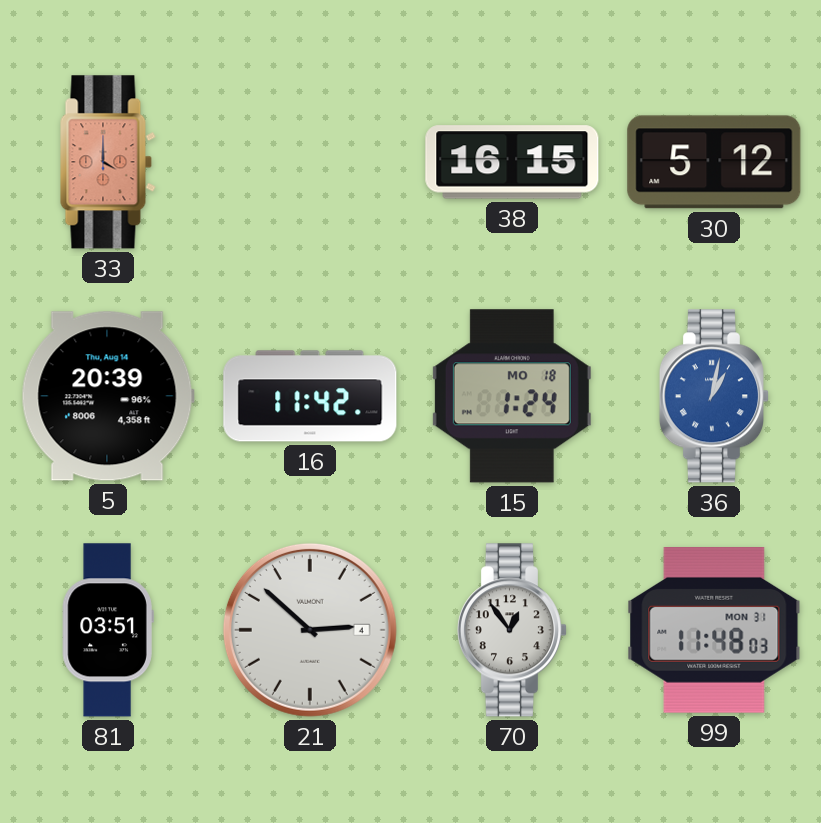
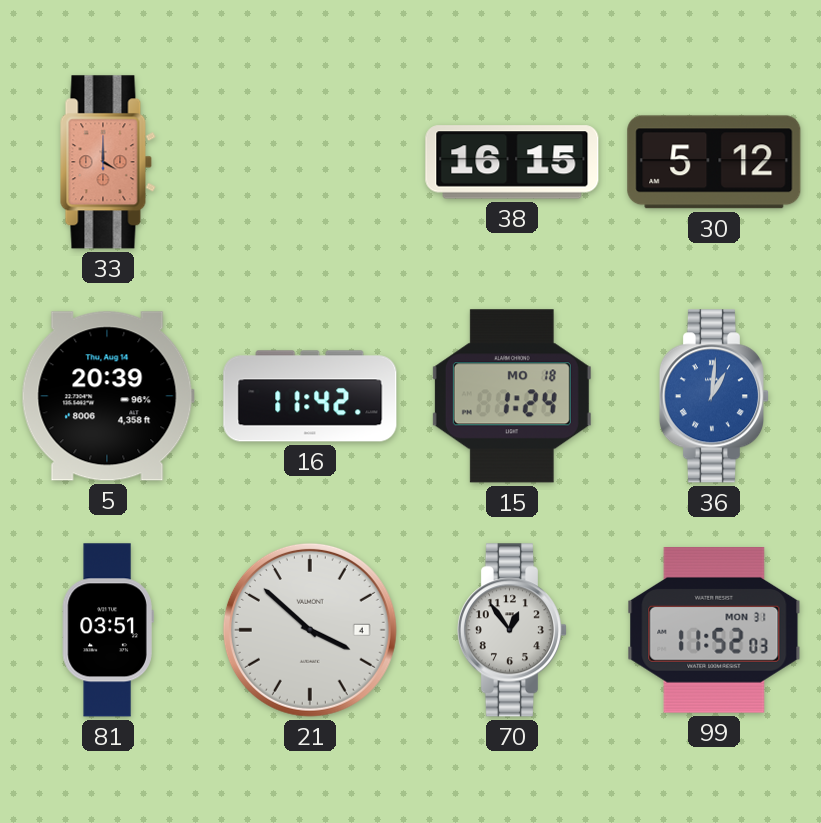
36: 1:02 -> 1:01 (713, 396)
21: 2:52 -> 3:52 (310, 630)
99: 11:48 -> 11:52 (714, 631)
